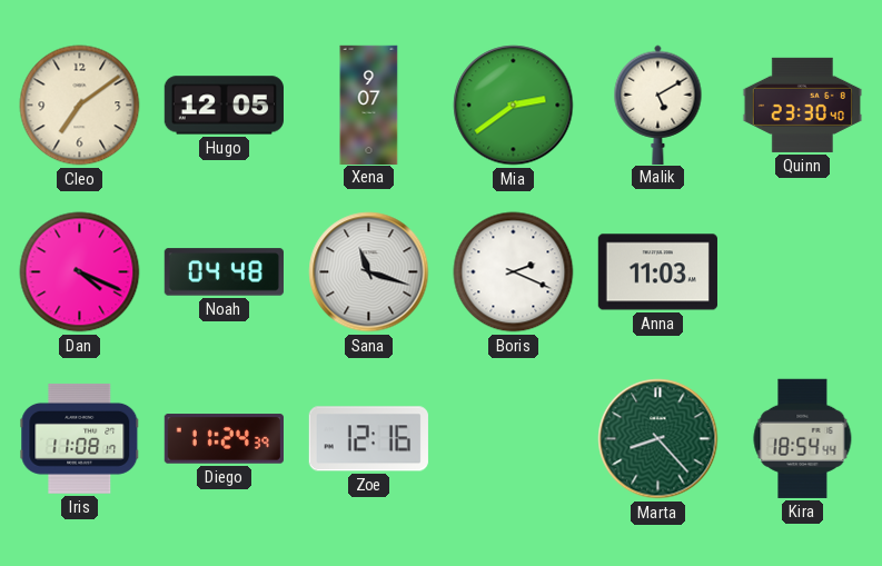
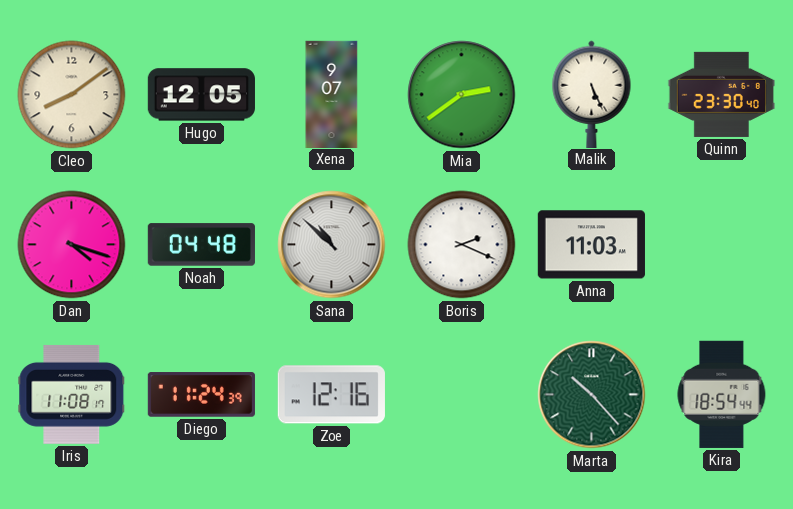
Cleo: 7:09 -> 8:09 (72, 95)
Malik: 5:10 -> 5:26 (592, 94)
Dan: 4:19 -> 4:18 (72, 245)
Sana: 11:18 -> 10:52 (332, 245)
Marta: 8:23 -> 10:23 (592, 395)
